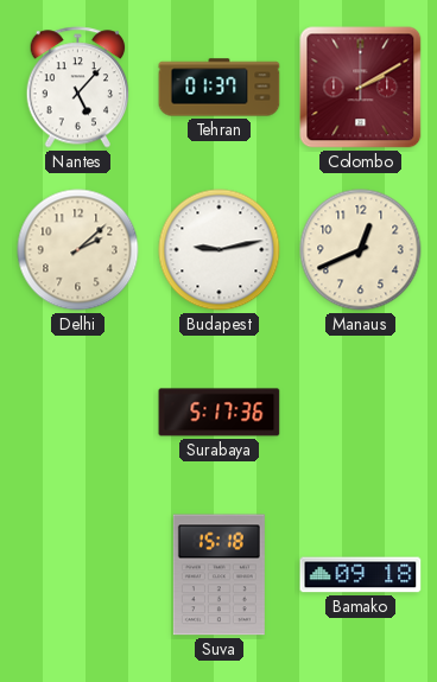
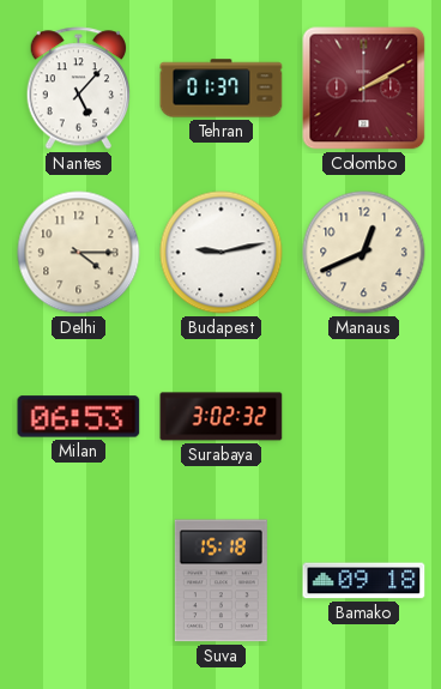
Delhi: 2:08 -> 4:15 (79, 253)
Milan: none -> 06:53 (79, 417)
Surabaya: 5:17 -> 3:02 (222, 417)
